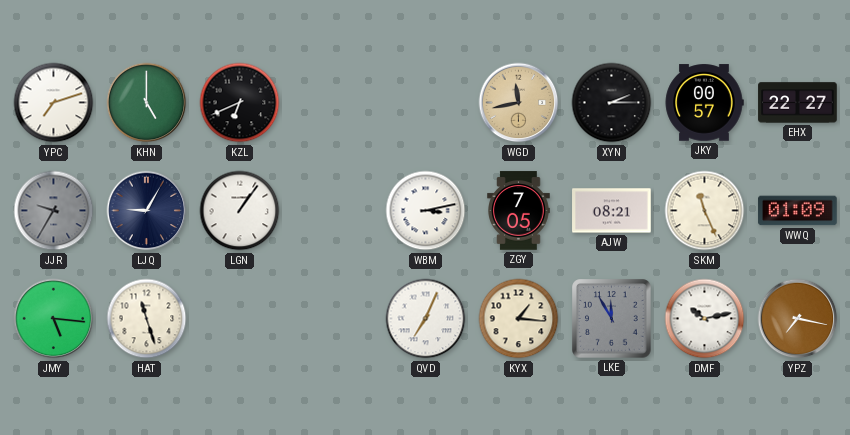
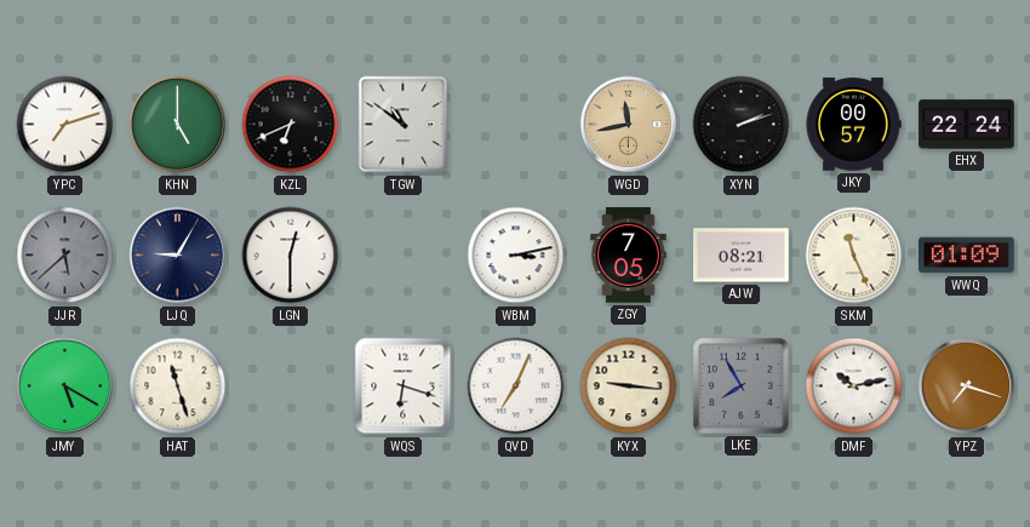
TGW: none -> 10:51 (404, 125)
XYN: 2:15 -> 2:12 (742, 125)
EHX: 22:27 -> 22:24 (967, 125)
JJR: 9:35 -> 5:38 (65, 256)
LGN: 1:06 -> 12:30 (291, 256)
JMY: 5:16 -> 5:20 (65, 386)
WQS: none -> 6:18 (404, 386)
KYX: 1:16 -> 9:16 (629, 386)
LKE: 11:55 -> 7:55 (742, 386)
YPZ: 7:17 -> 7:18 (967, 386)
